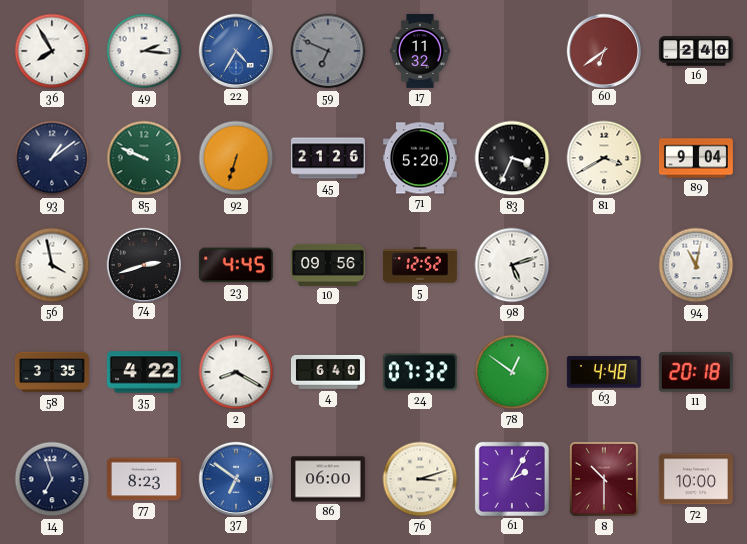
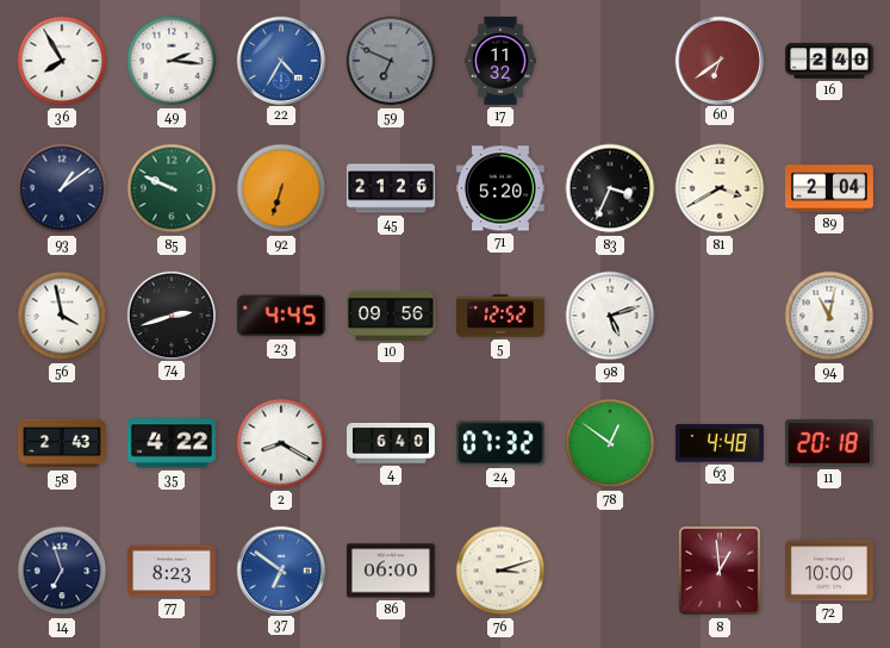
89: 9:04 -> 2:04 (829, 188)
58: 3:35 -> 2:43 (62, 443)
61: 2:05 -> none (512, 479)
8: 10:30 -> 12:59 (720, 571)
